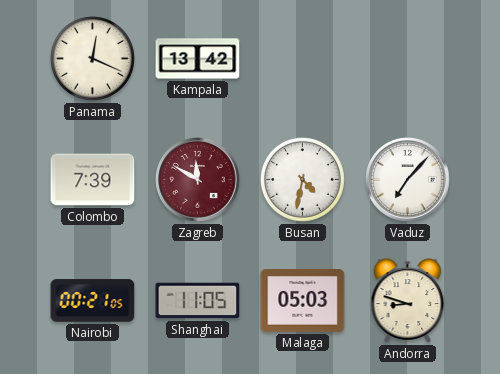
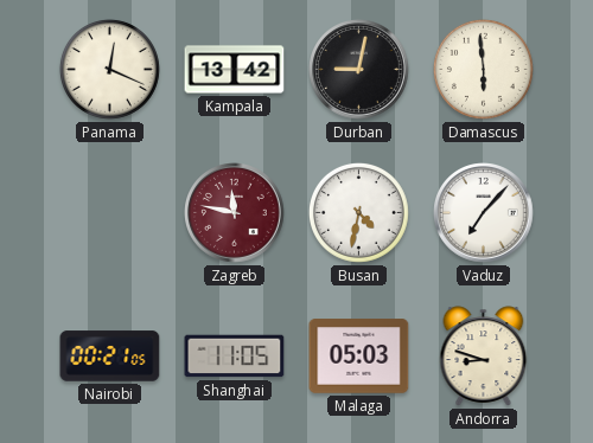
Durban: none -> 9:02 (359, 70)
Damascus: none -> 5:59 (483, 69)
Colombo: 7:39 -> none (93, 180)
Zagreb: 11:50 -> 11:47 (235, 213)
